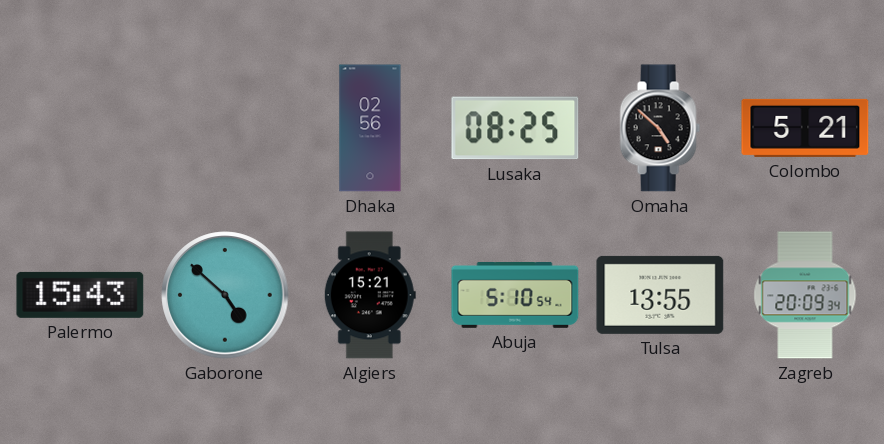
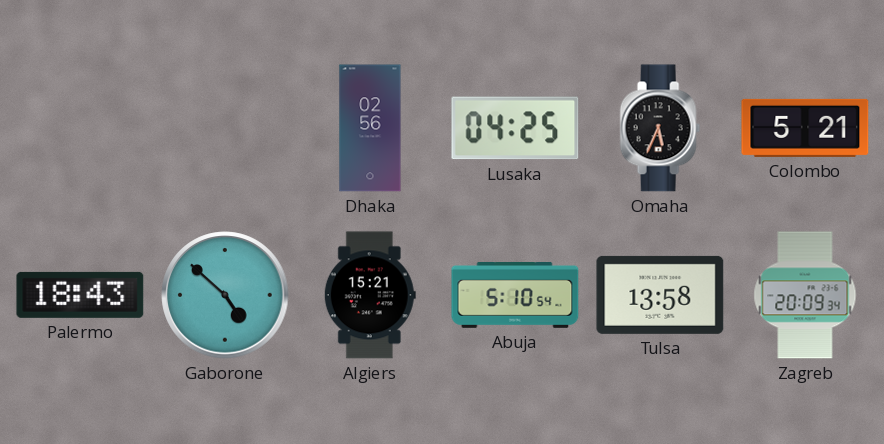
Lusaka: 08:25 -> 04:25 (515, 128)
Omaha: 4:52 -> 5:34 (660, 128)
Palermo: 15:43 -> 18:43 (80, 295)
Tulsa: 13:55 -> 13:58 (660, 295)
